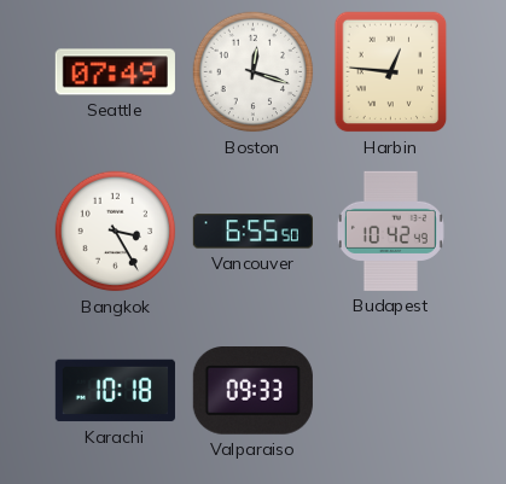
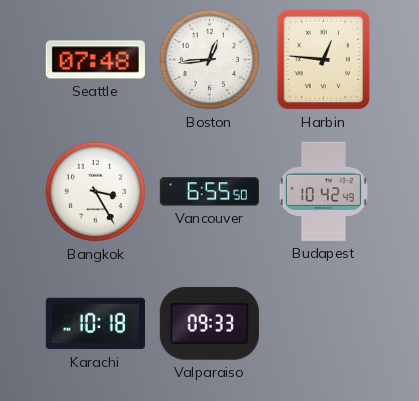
Seattle: 07:49 -> 07:48 (95, 60)
Boston: 12:18 -> 12:44 (210, 60)
